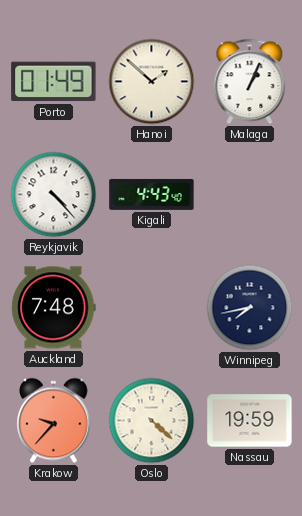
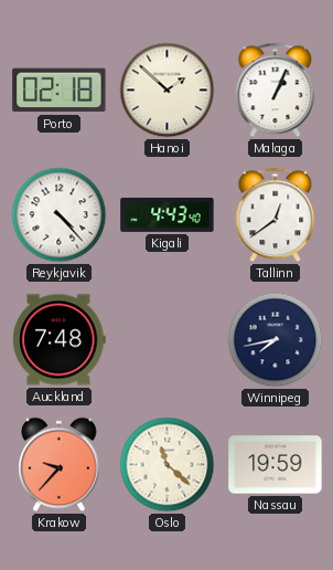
Porto: 01:49 -> 02:18 (60, 91)
Tallinn: none -> 12:39 (276, 215)
Oslo: 4:22 -> 11:22 (168, 465)
